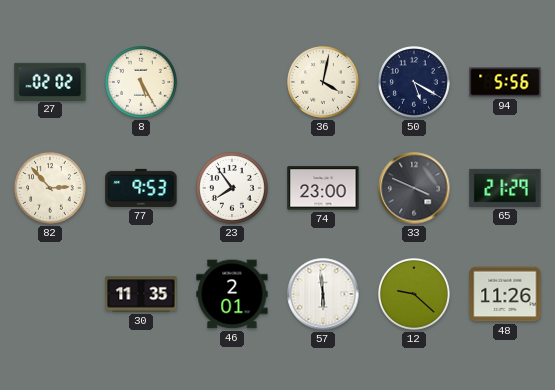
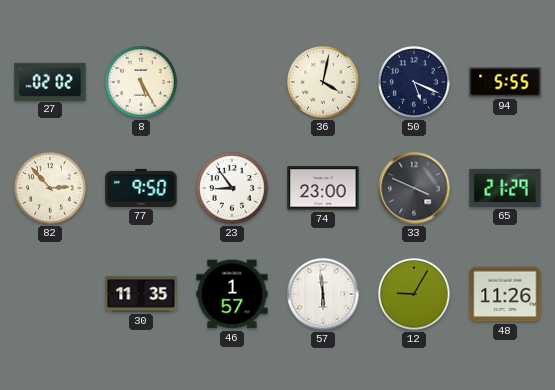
50: 5:20 -> 5:19 (415, 83)
94: 5:56 -> 5:55 (505, 82)
77: 9:53 -> 9:50 (141, 188)
23: 7:54 -> 8:54 (233, 189)
46: 2:01 -> 1:57 (232, 294)
12: 9:22 -> 9:05 (415, 295)
